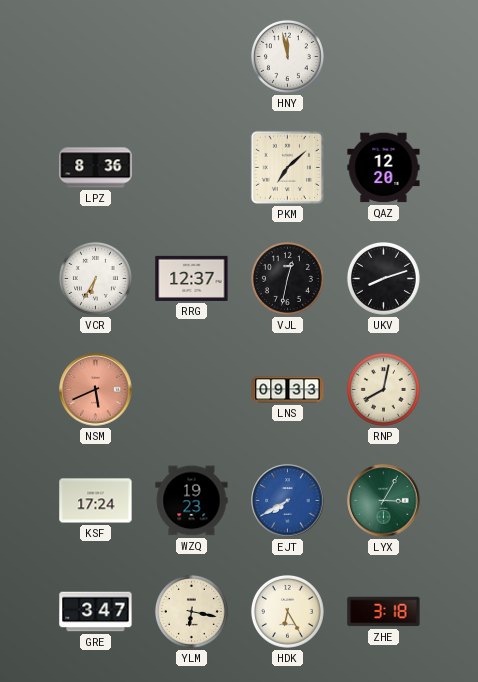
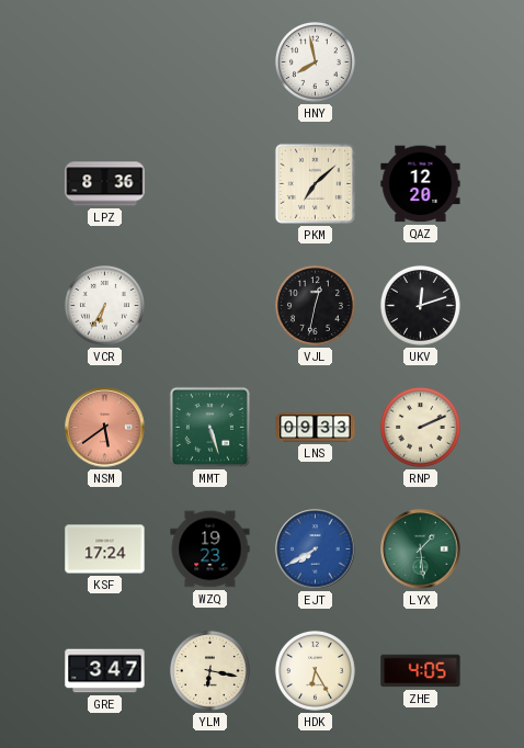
HNY: 11:58 -> 7:58 (315, 61)
RRG: 12:37 -> none (192, 278)
UKV: 8:12 -> 12:12 (420, 305)
NSM: 5:41 -> 5:39 (105, 428)
MMT: none -> 5:27 (209, 427)
RNP: 8:02 -> 2:11 (420, 427)
LYX: 3:05 -> 1:29 (421, 549)
ZHE: 3:18 -> 4:05 (421, 671)
